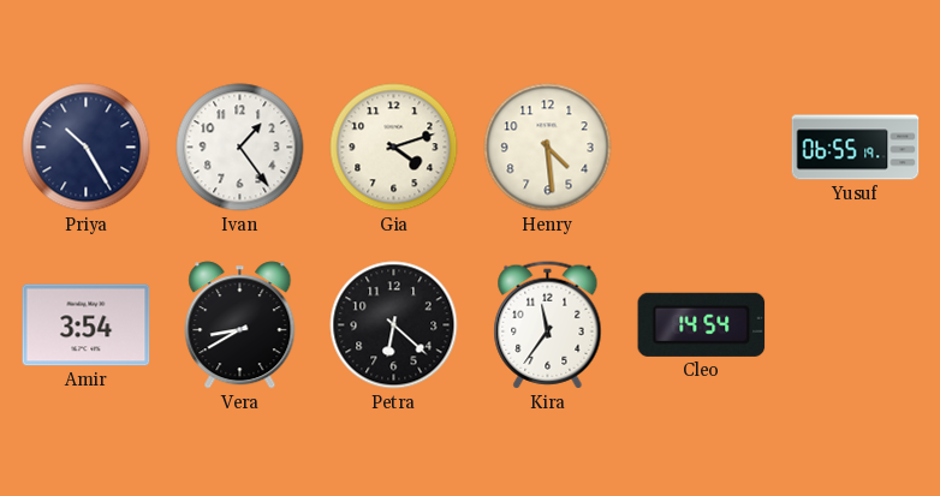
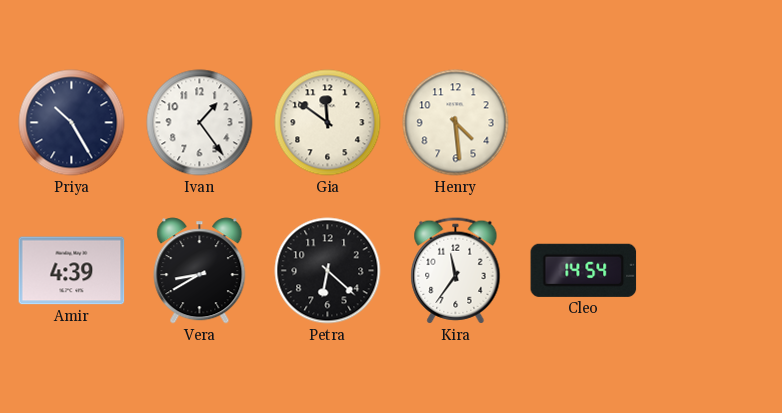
Gia: 4:12 -> 11:51 (328, 123)
Yusuf: 06:55 -> none (856, 148)
Amir: 3:54 -> 4:39 (72, 271)
